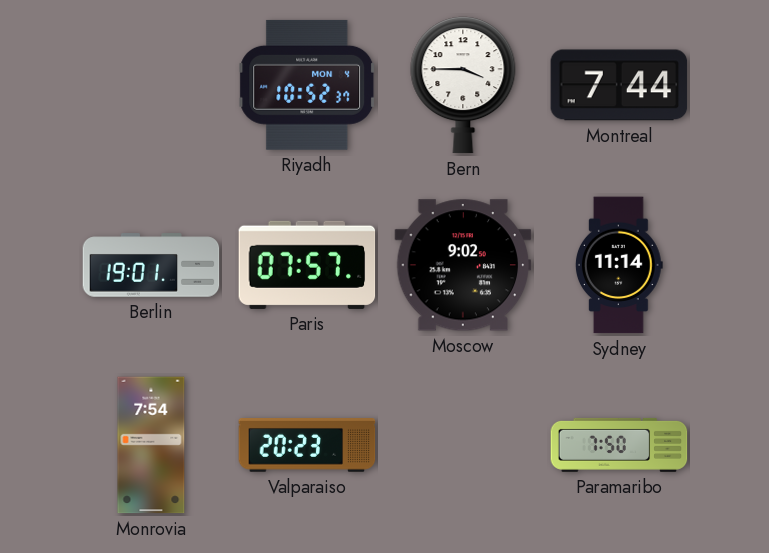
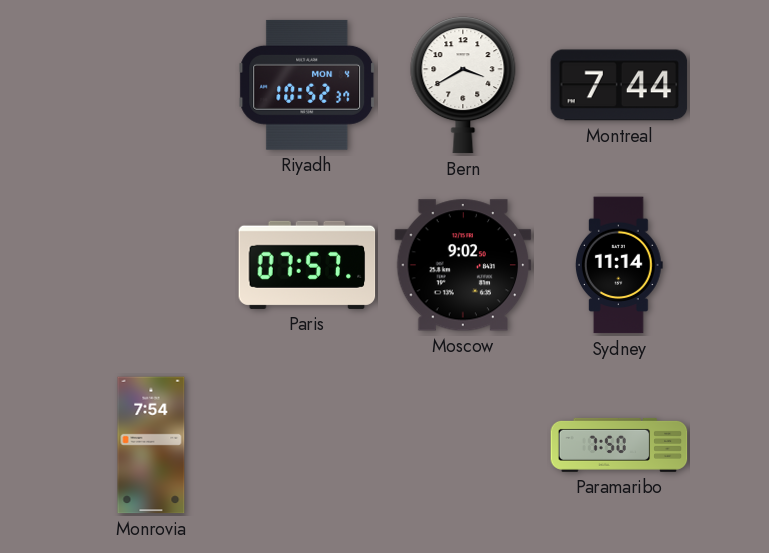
Bern: 3:45 -> 3:40 (463, 85)
Berlin: 19:01 -> none (151, 265)
Valparaiso: 20:23 -> none (307, 446)
